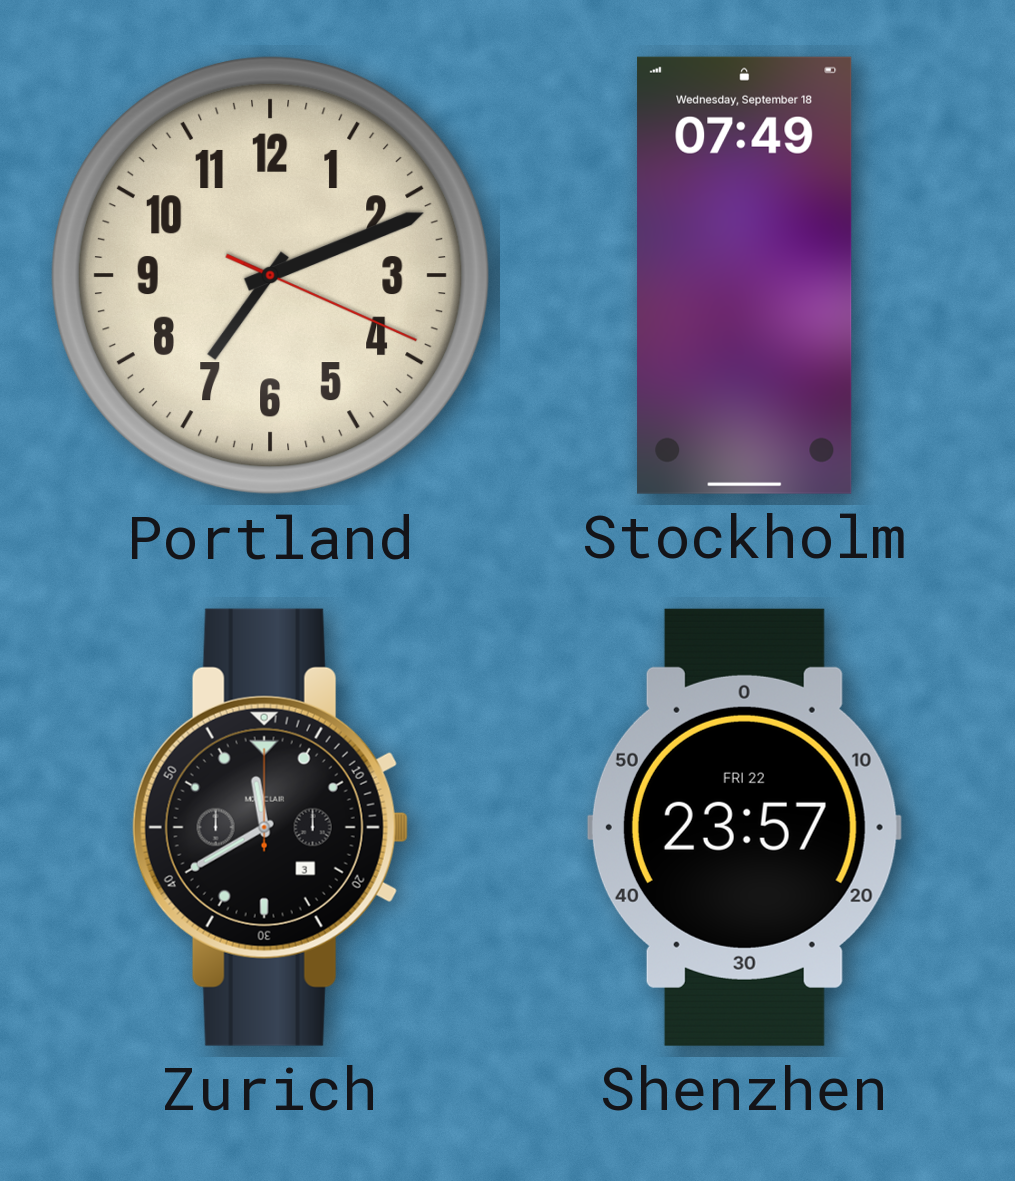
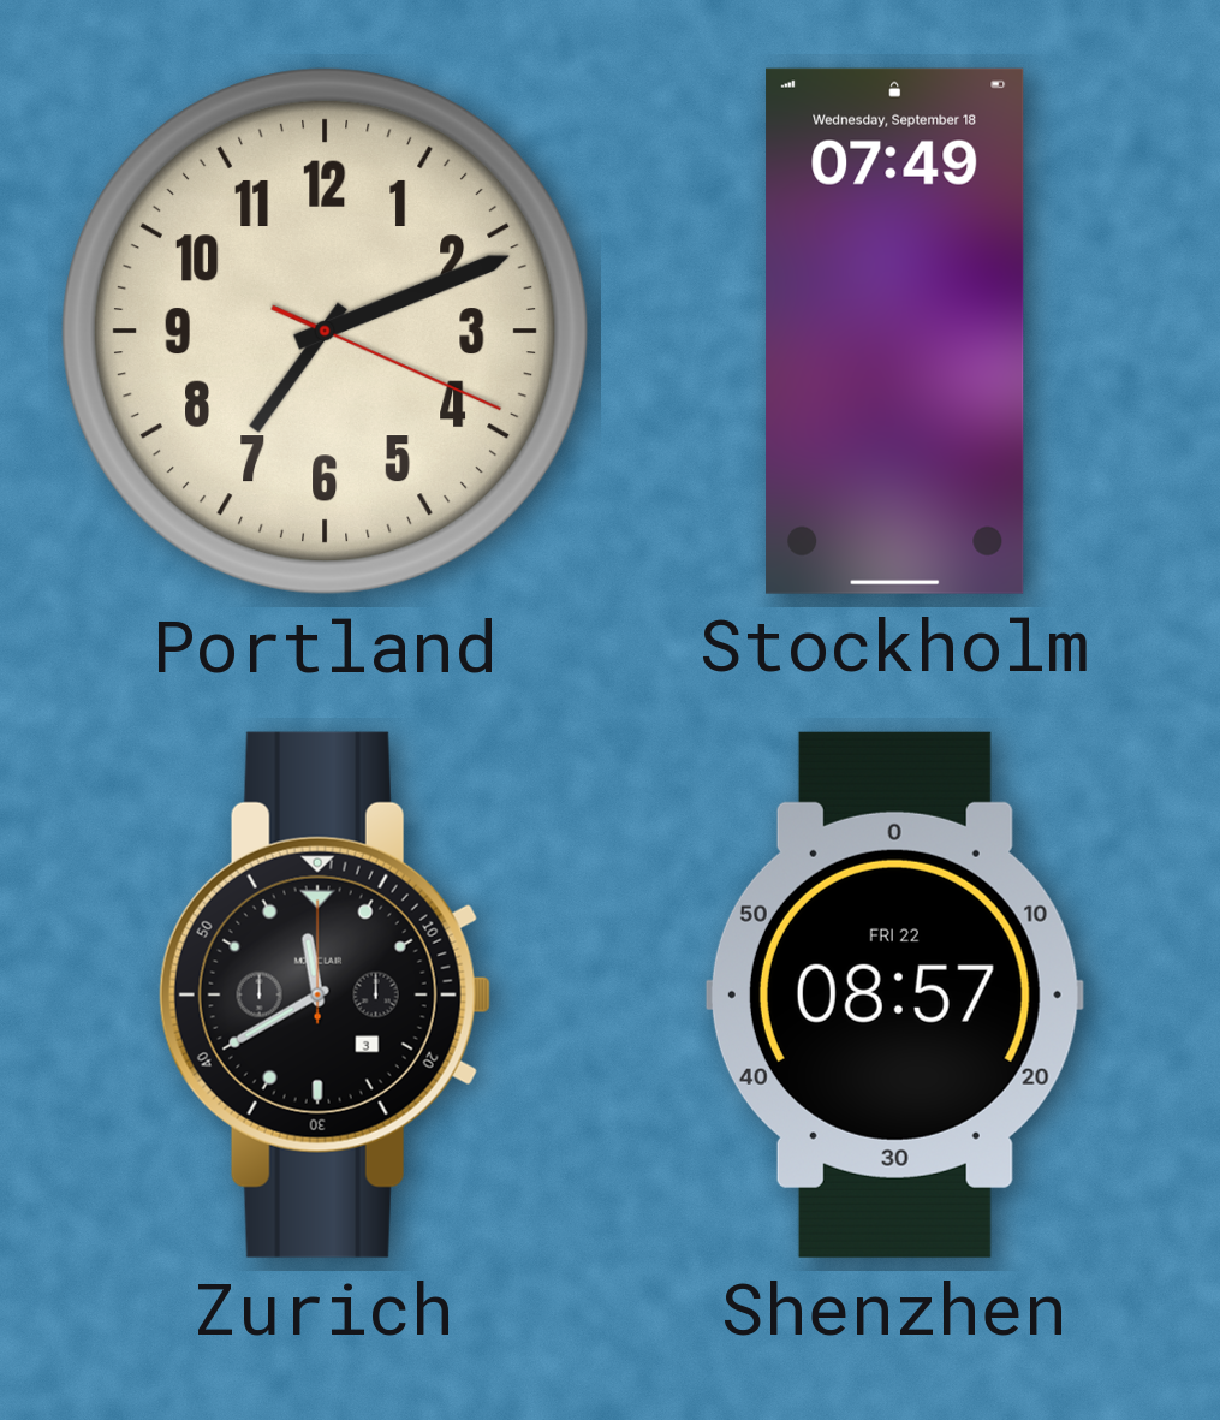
Shenzhen: 23:57 -> 08:57 (894, 994)
